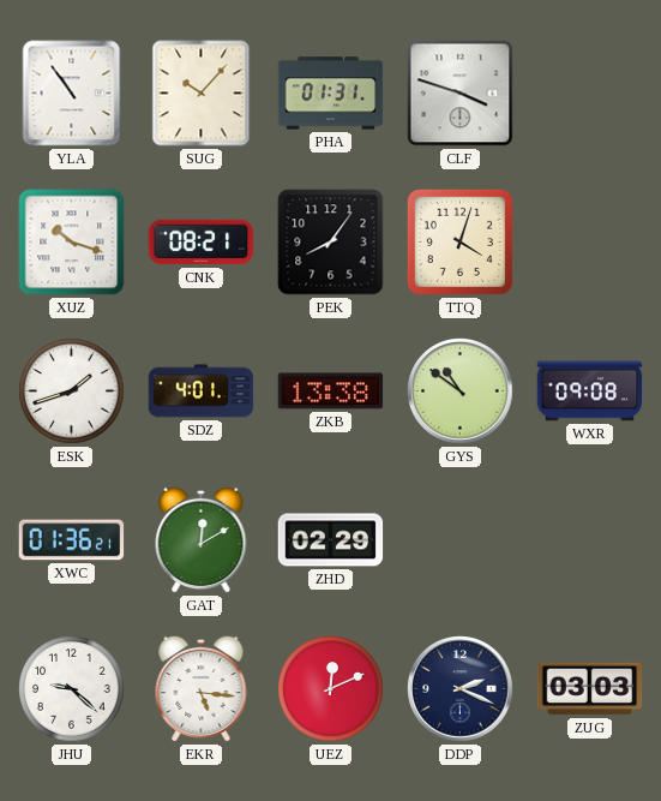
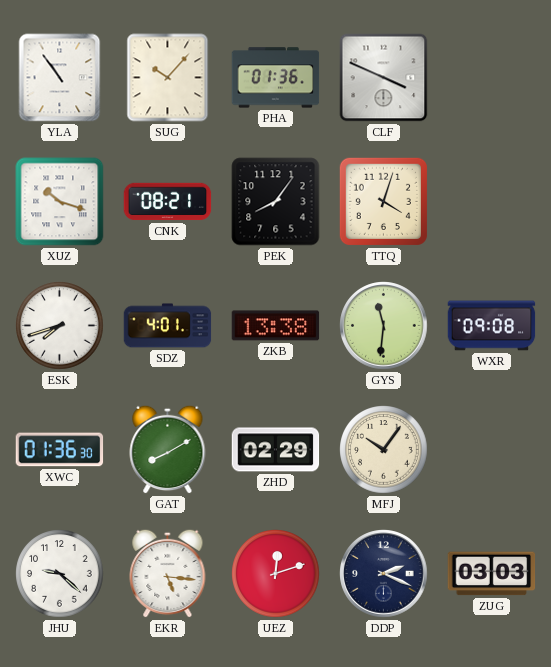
PHA: 01:31 -> 01:36 (276, 78)
CLF: 3:48 -> 3:49 (384, 78)
ESK: 1:42 -> 7:42 (60, 326)
GYS: 10:51 -> 11:31 (384, 326)
XWC: 01:36:21 -> 01:36:30 (60, 450)
GAT: 12:10 -> 8:10 (168, 449)
MFJ: none -> 10:06 (384, 450)
UEZ: 12:11 -> 12:12 (276, 574)
